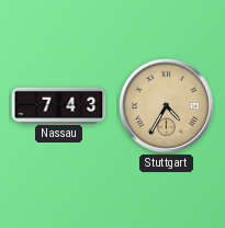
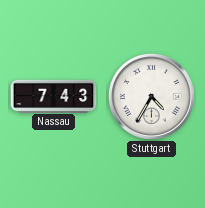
Stuttgart dial: champagne -> white (152, 97)
